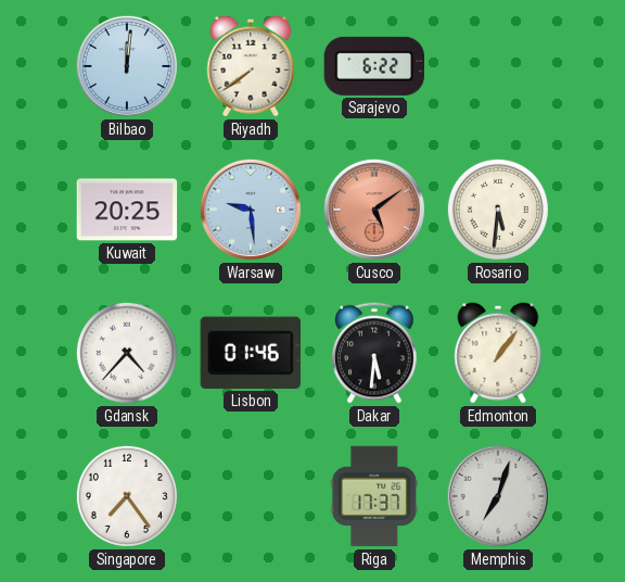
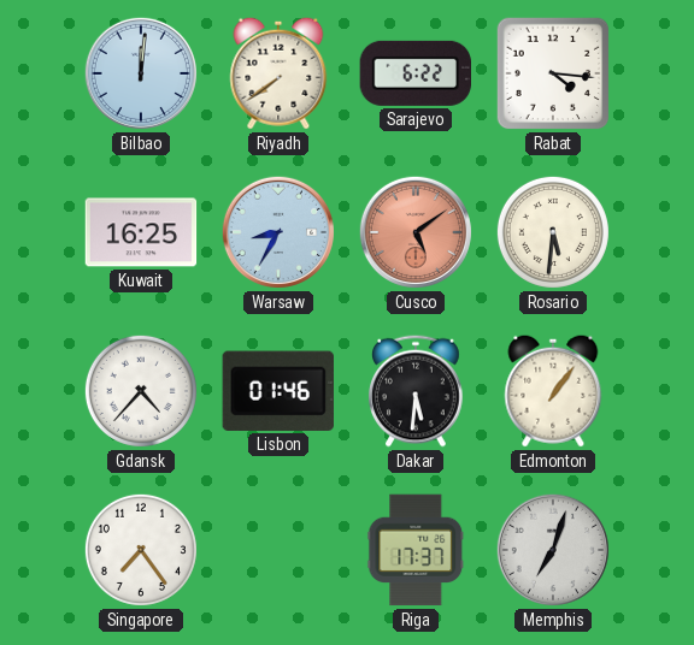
Rabat: none -> 4:16 (553, 73)
Kuwait: 20:25 -> 16:25 (141, 232)
Warsaw: 9:29 -> 8:35 (278, 232)
